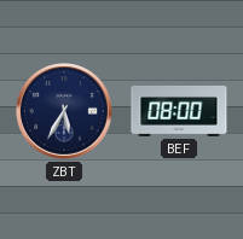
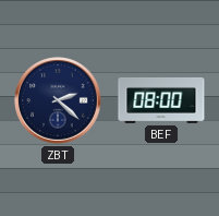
ZBT: 5:35 -> 2:22 (59, 101)
